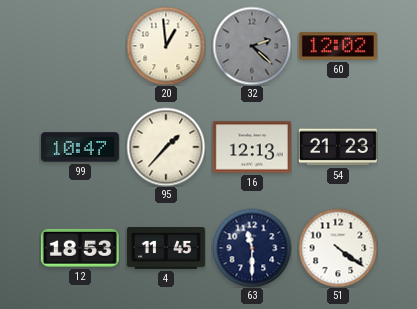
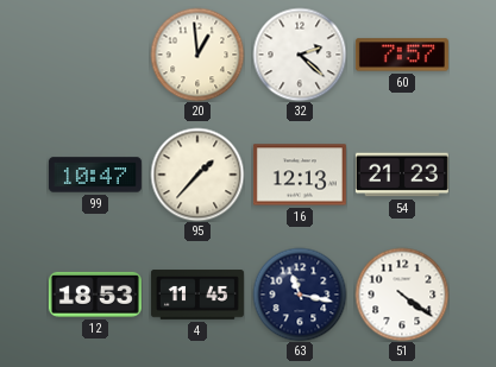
32 dial: grey -> white (300, 55)
60: 12:02 -> 7:57 (402, 55)
63: 11:30 -> 11:17 (300, 295)
